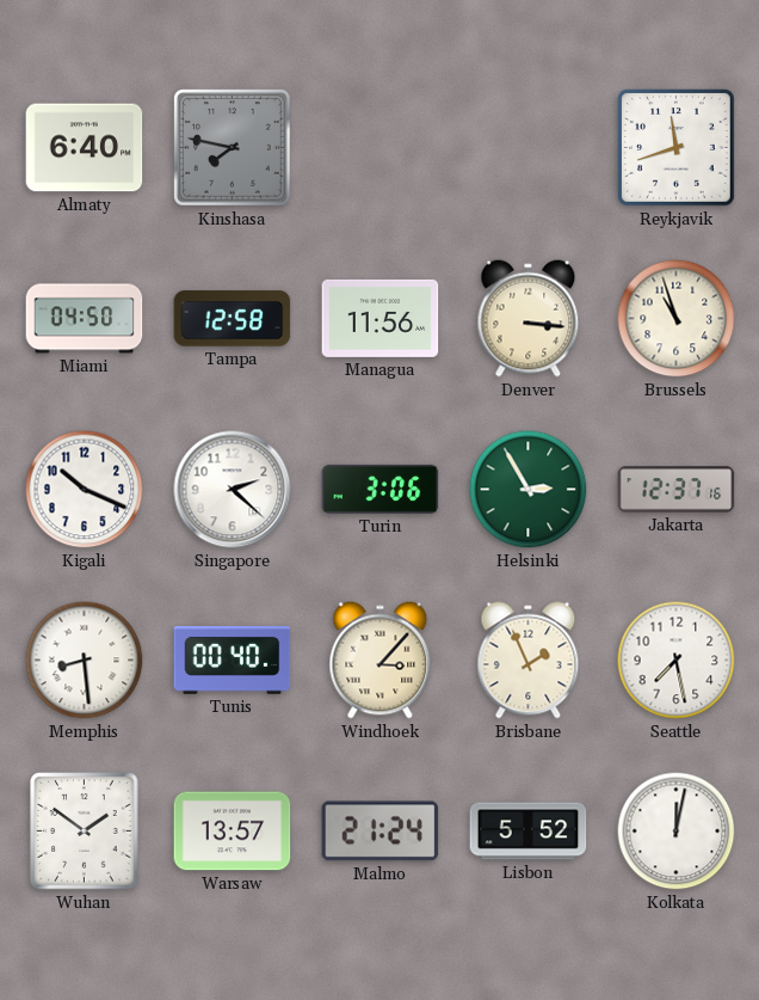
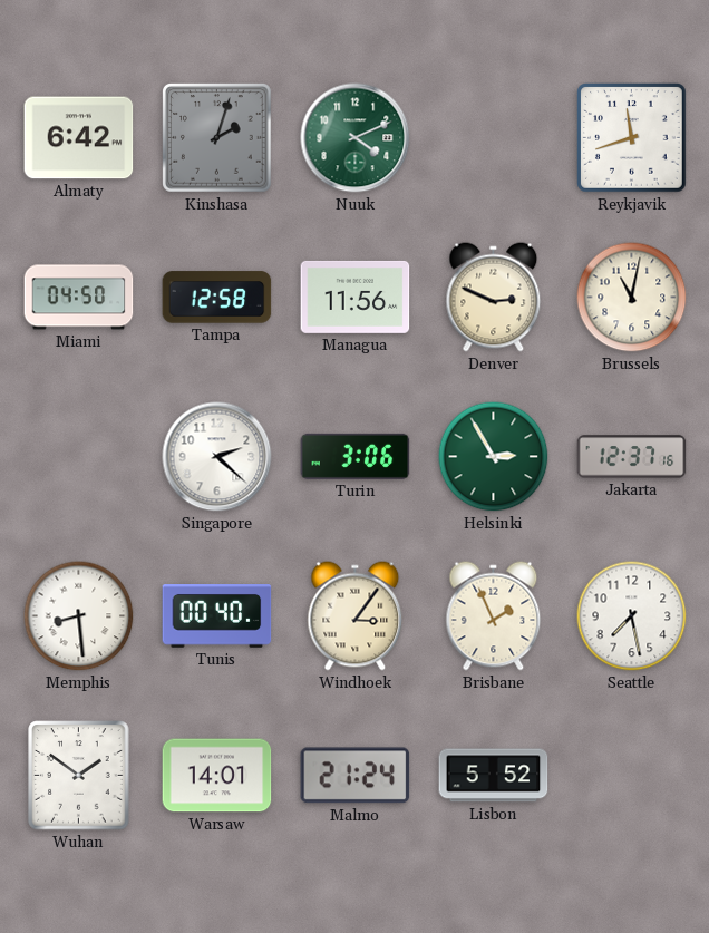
Almaty: 6:40 -> 6:42 (79, 138)
Kinshasa: 7:47 -> 2:03 (217, 138)
Nuuk: none -> 4:11 (356, 138)
Denver: 3:16 -> 2:49 (494, 298)
Brussels: 10:57 -> 11:02 (632, 298)
Kigali: 10:19 -> none (85, 490)
Windhoek: 3:07 -> 3:06 (356, 616)
Warsaw: 13:57 -> 14:01 (217, 776)
Kolkata: 12:02 -> none (677, 832)
